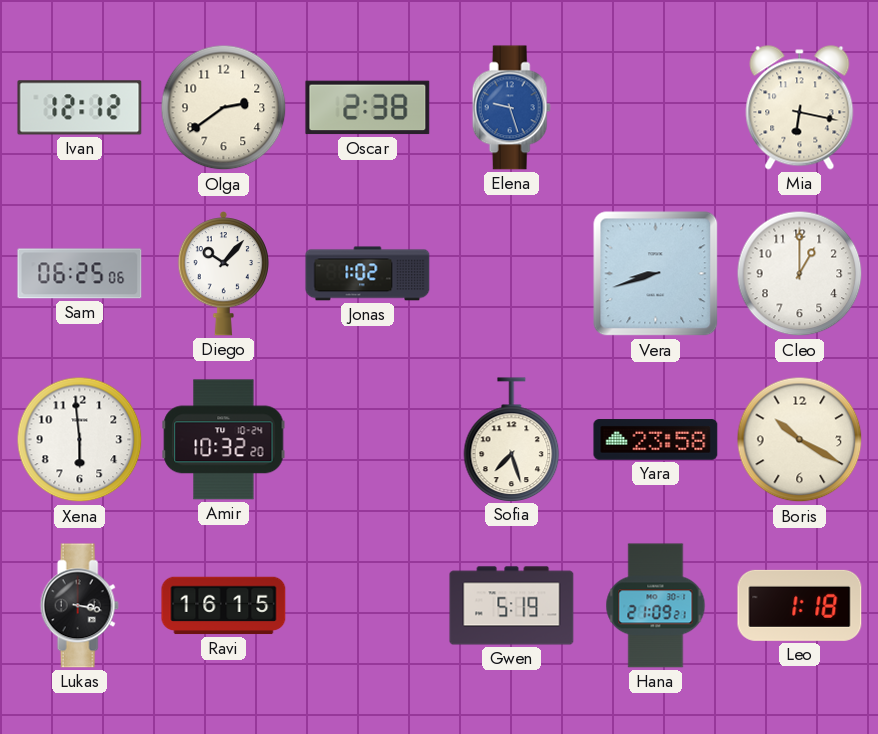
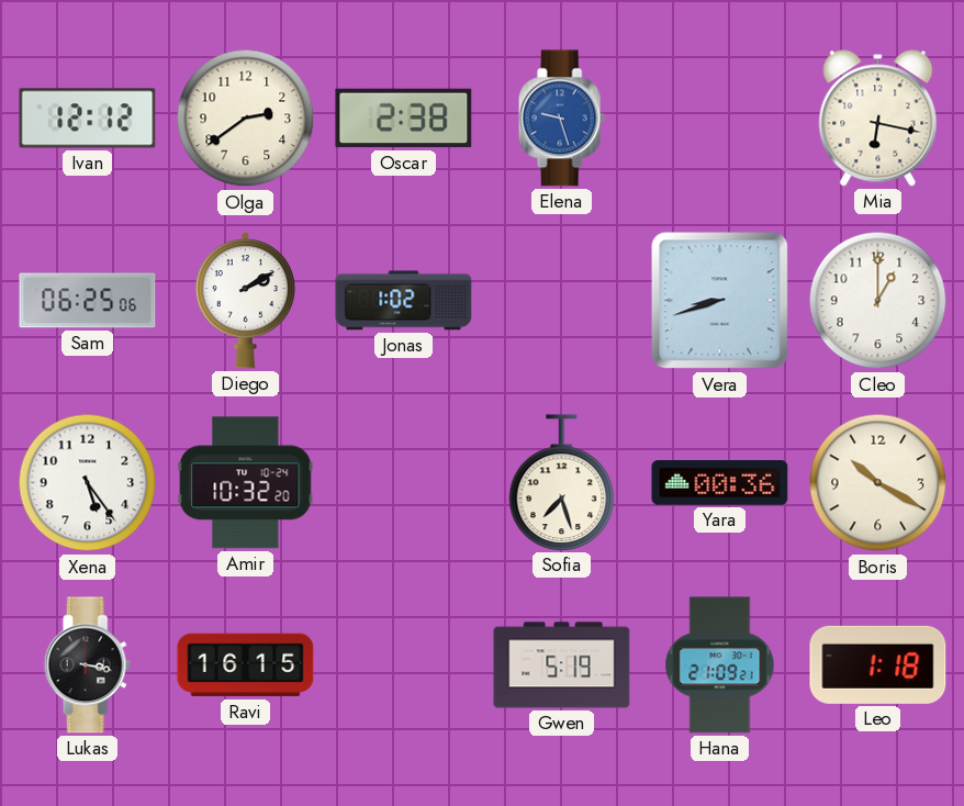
Diego: 10:07 -> 2:10 (245, 301)
Xena: 5:59 -> 5:24 (88, 483)
Yara: 23:58 -> 00:36 (720, 483)
